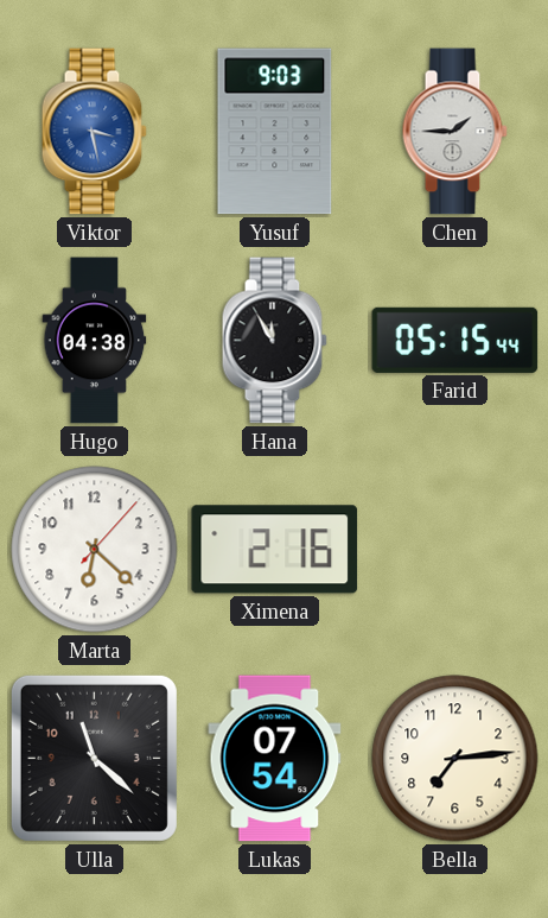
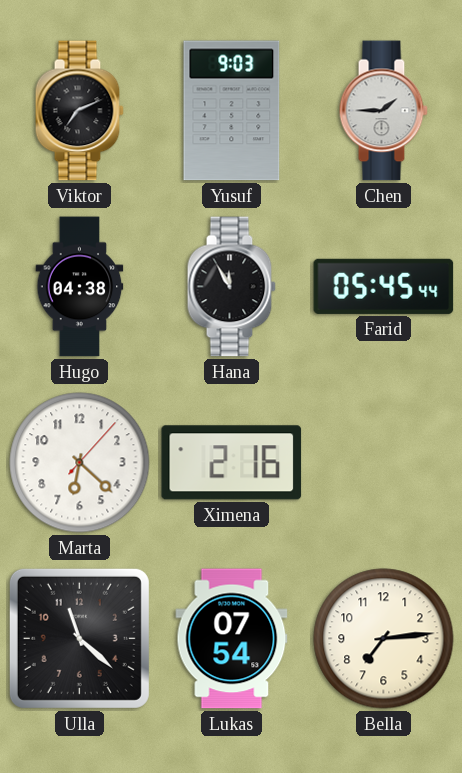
Viktor: 3:28 -> 7:11 (79, 111)
Viktor dial: blue -> black (79, 111)
Farid: 05:15 -> 05:45 (384, 286)
